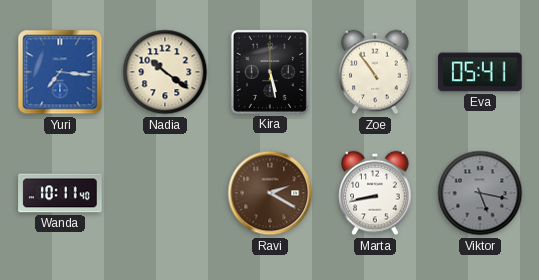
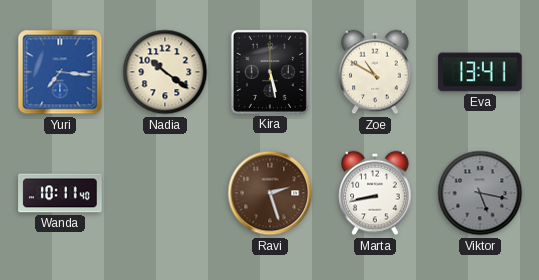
Zoe: 10:54 -> 10:50 (375, 72)
Eva: 05:41 -> 13:41 (480, 72)
Ravi: 2:20 -> 2:27 (270, 193)
